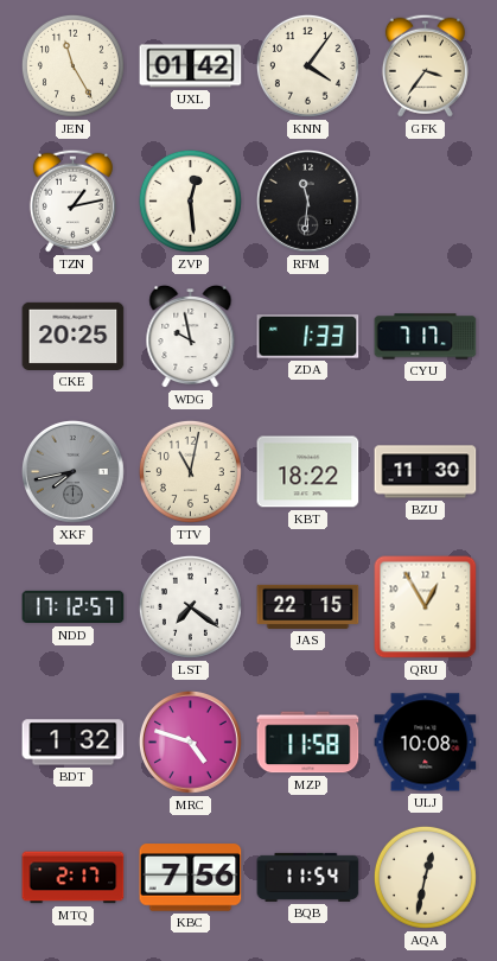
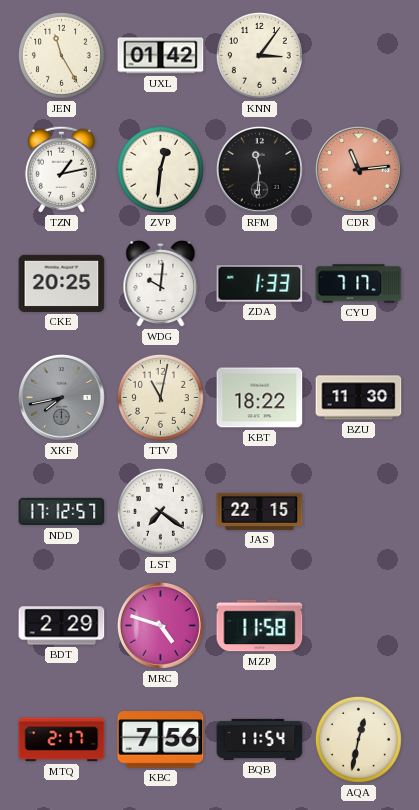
KNN: 4:06 -> 3:06 (259, 55)
GFK: 3:36 -> none (425, 65)
ZVP: 12:29 -> 12:31 (160, 169)
CDR: none -> 11:14 (359, 170)
WDG: 9:58 -> 10:01 (161, 284)
QRU: 12:55 -> none (426, 607)
BDT: 1:32 -> 2:29 (62, 626)
ULJ: 10:08 -> none (426, 743)
